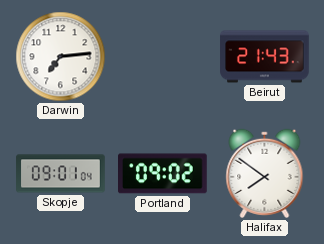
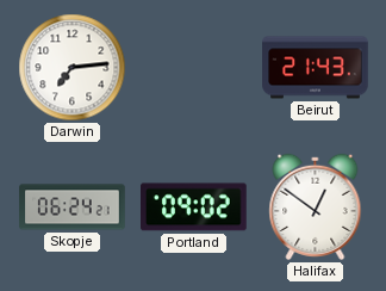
Skopje: 09:01 -> 06:24 (73, 208)
Halifax: 7:51 -> 12:51 (316, 206)
